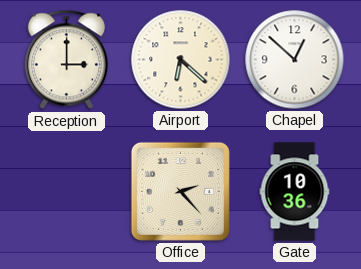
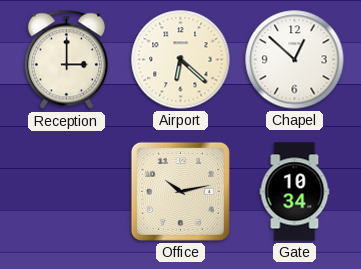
Office: 2:23 -> 10:13 (180, 191)
Gate: 10:36 -> 10:34 (295, 192)
